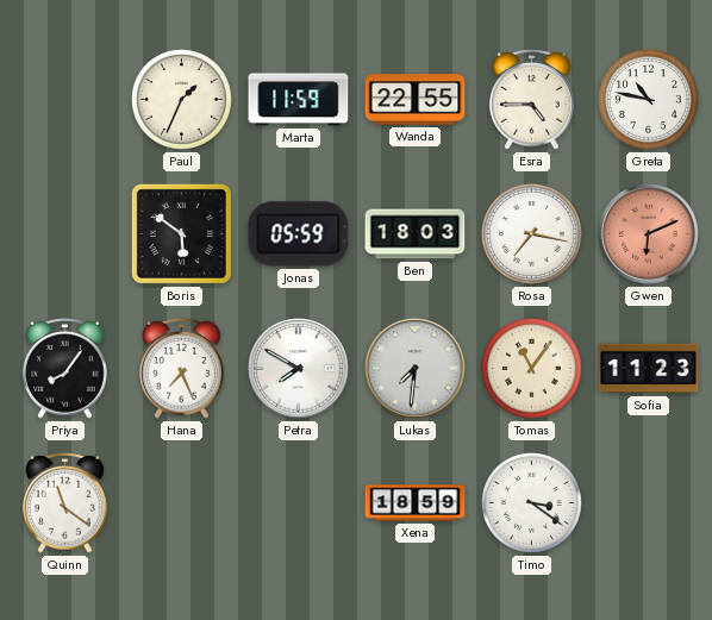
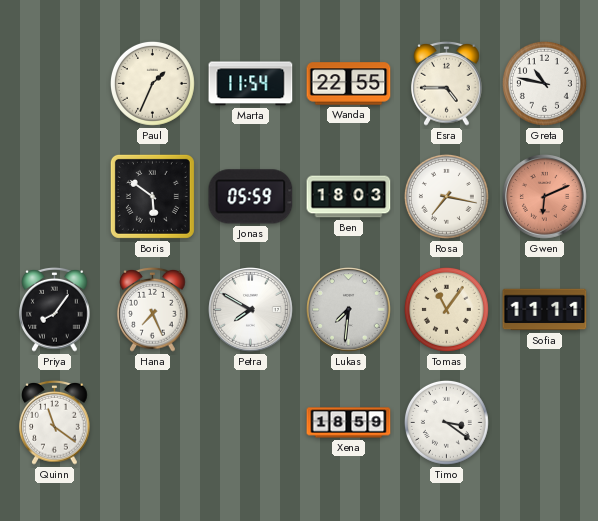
Marta: 11:59 -> 11:54 (251, 84)
Sofia: 11:23 -> 11:11 (545, 310)
